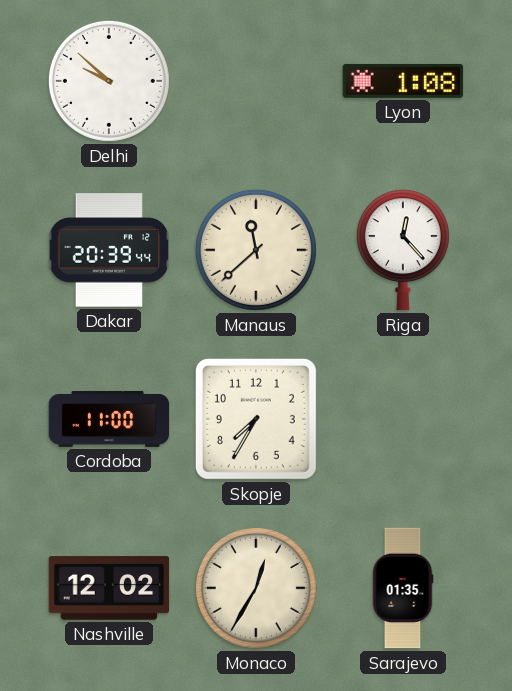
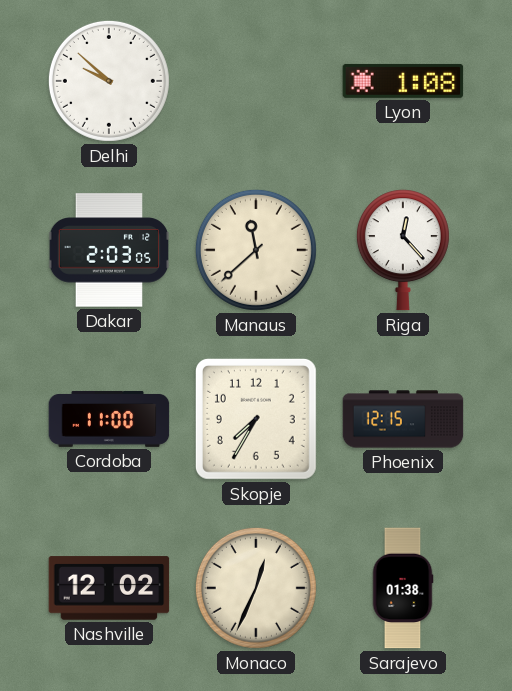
Dakar: 20:39 -> 2:03 (109, 250)
Phoenix: none -> 12:15 (403, 419)
Monaco: 12:35 -> 12:34 (256, 588)
Sarajevo: 01:35 -> 01:38 (403, 588)
